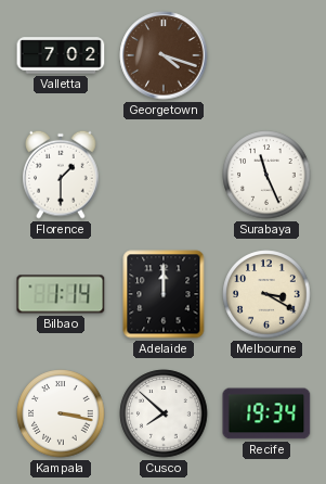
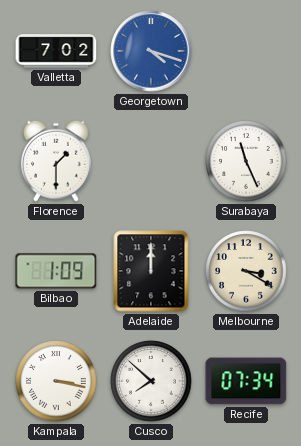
Georgetown dial: brown -> blue (151, 51)
Bilbao: 1:14 -> 1:09 (56, 271)
Recife: 19:34 -> 07:34 (246, 381)
